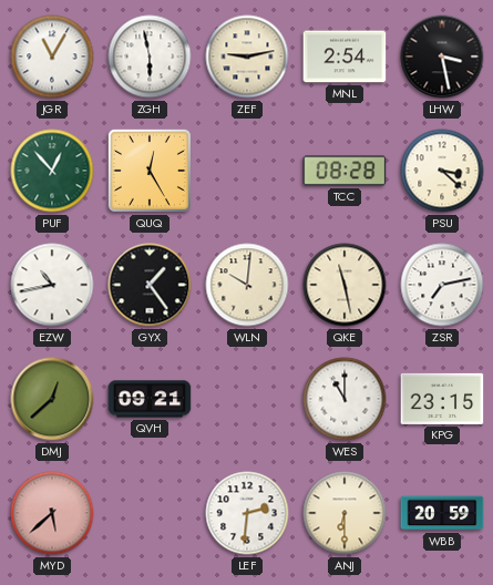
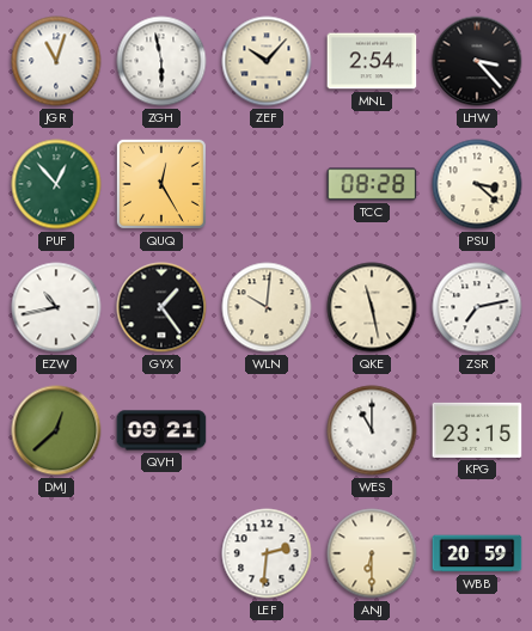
JGR: 11:05 -> 11:03 (56, 61)
ZEF: 9:13 -> 10:07 (267, 61)
LHW: 3:28 -> 3:23 (477, 61)
MYD: 5:38 -> none (52, 513)
